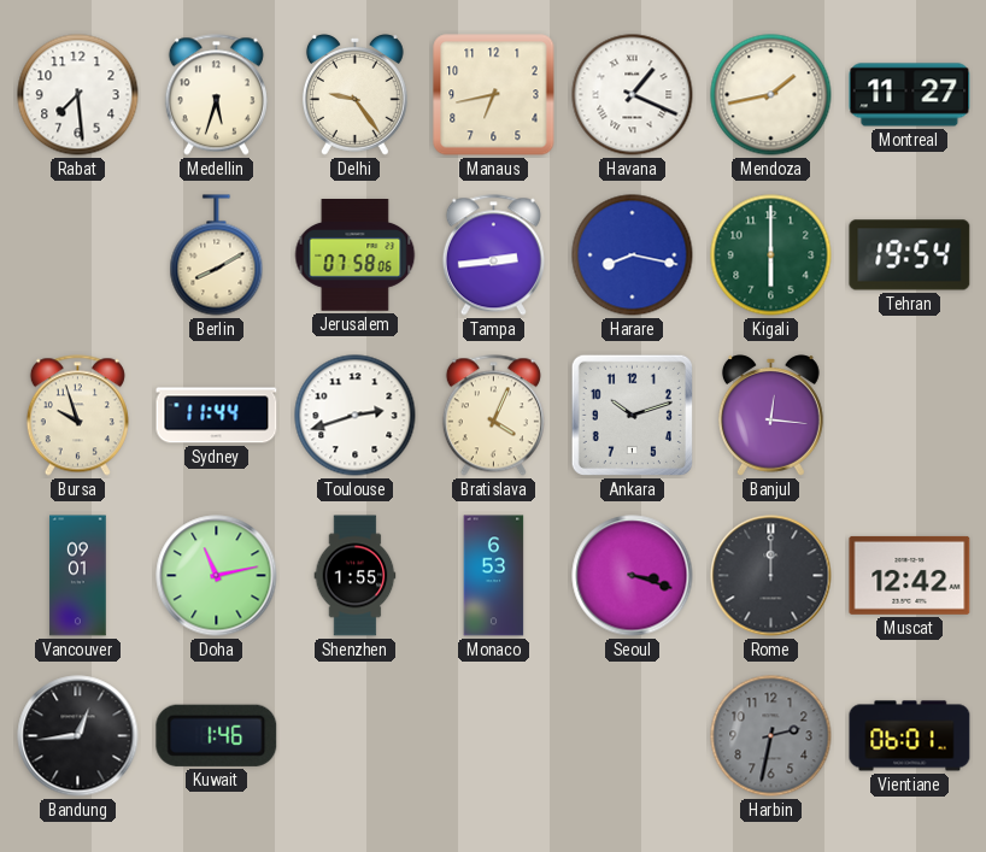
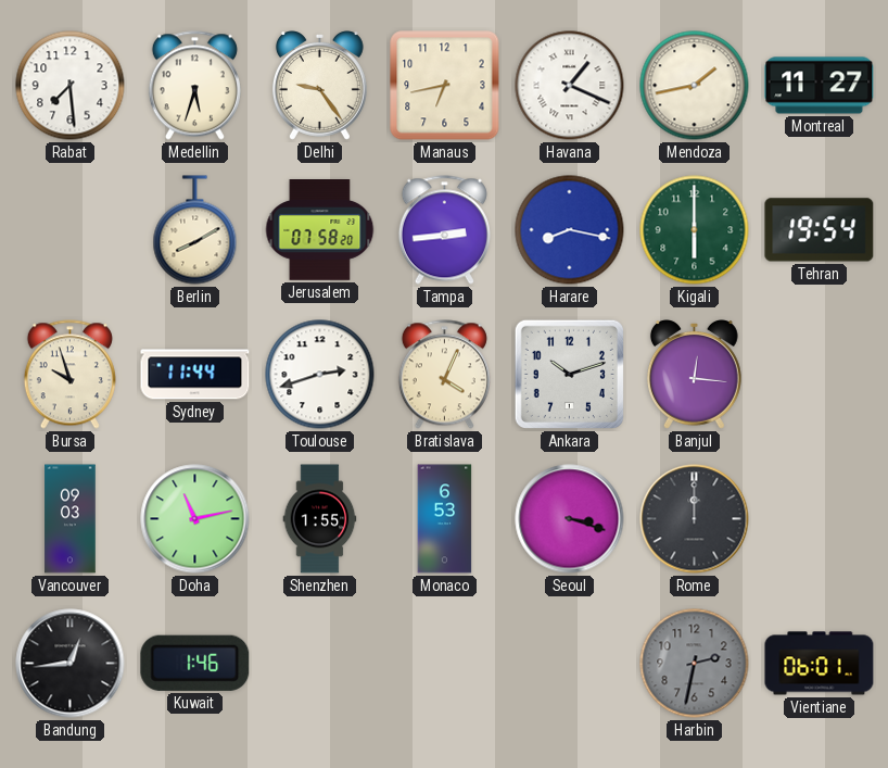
Jerusalem: 07:58:06 -> 07:58:20 (320, 230)
Vancouver: 09:01 -> 09:03 (71, 519)
Muscat: 12:42 -> none (910, 575)
